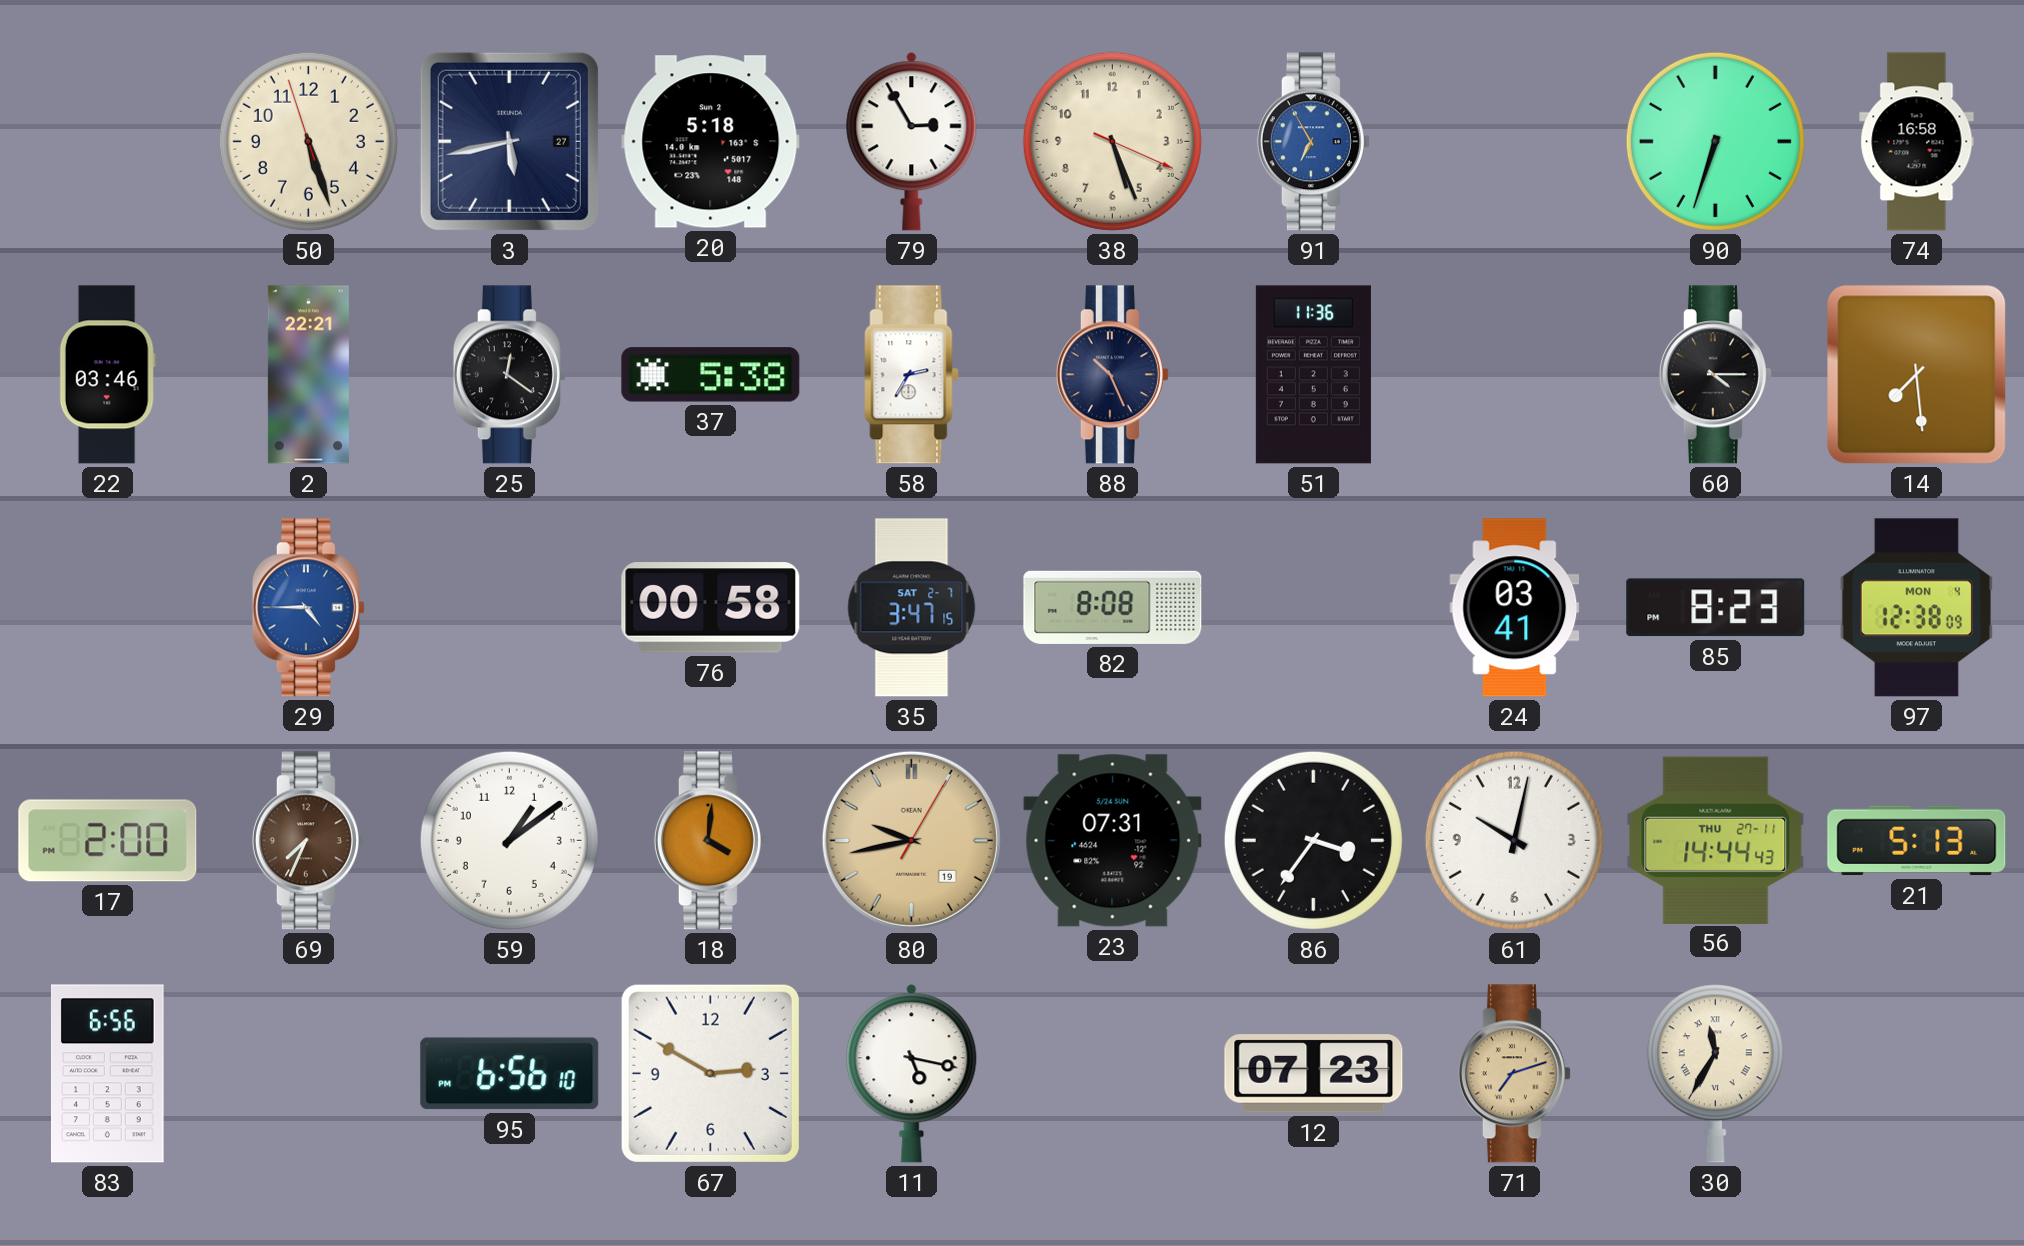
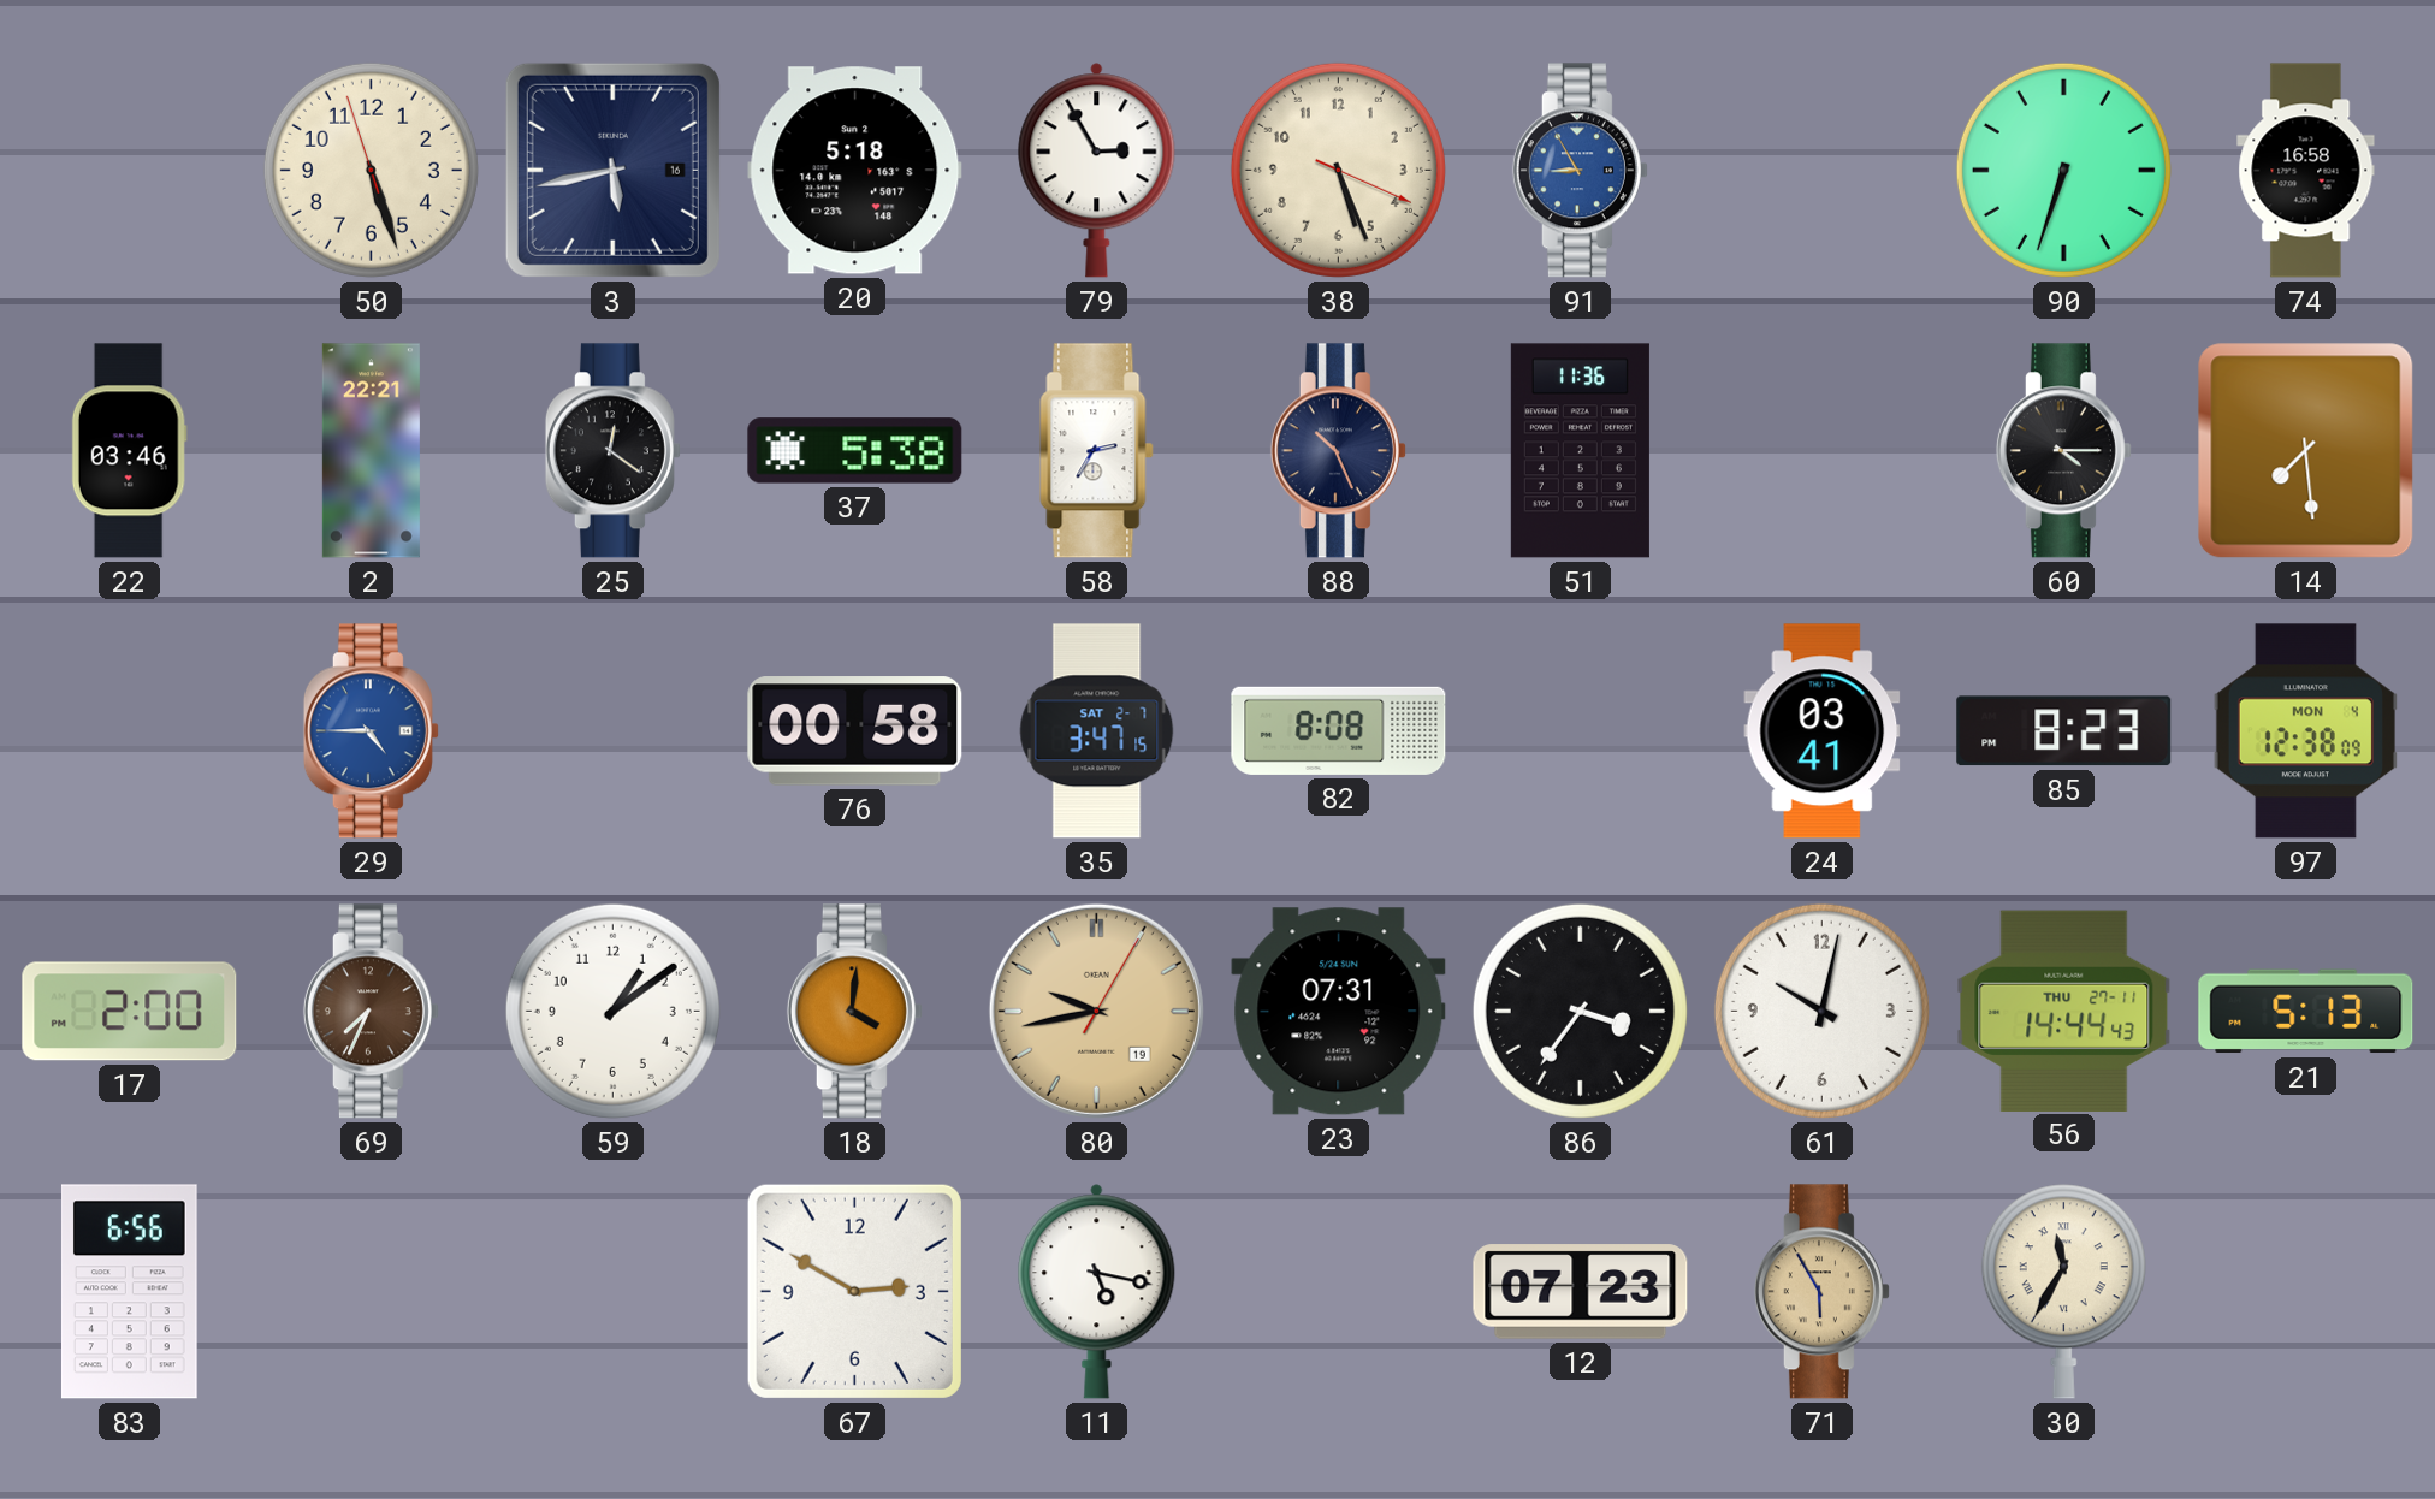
3 date: 27 -> 16 (612, 170)
91: 6:55 -> 8:55 (1580, 171)
95: 6:56 -> none (510, 1074)
71: 7:12 -> 5:55 (1821, 1292)
